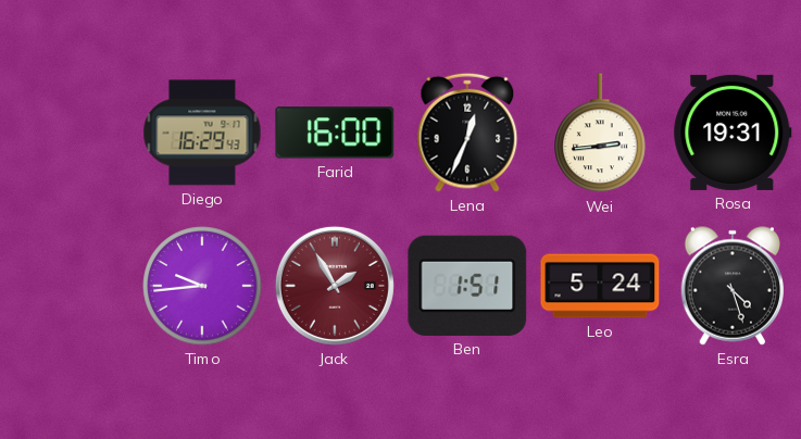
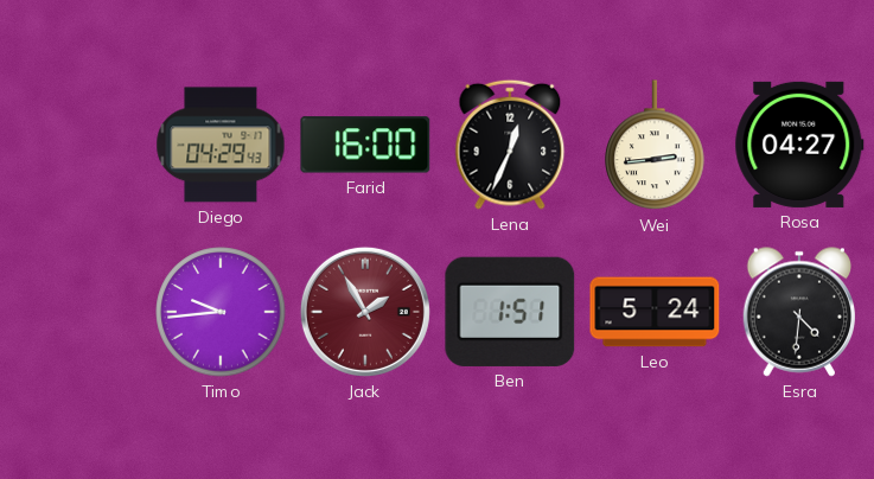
Diego: 16:29 -> 04:29 (221, 145)
Rosa: 19:31 -> 04:27 (799, 145)
Esra: 4:27 -> 4:31 (798, 312)
